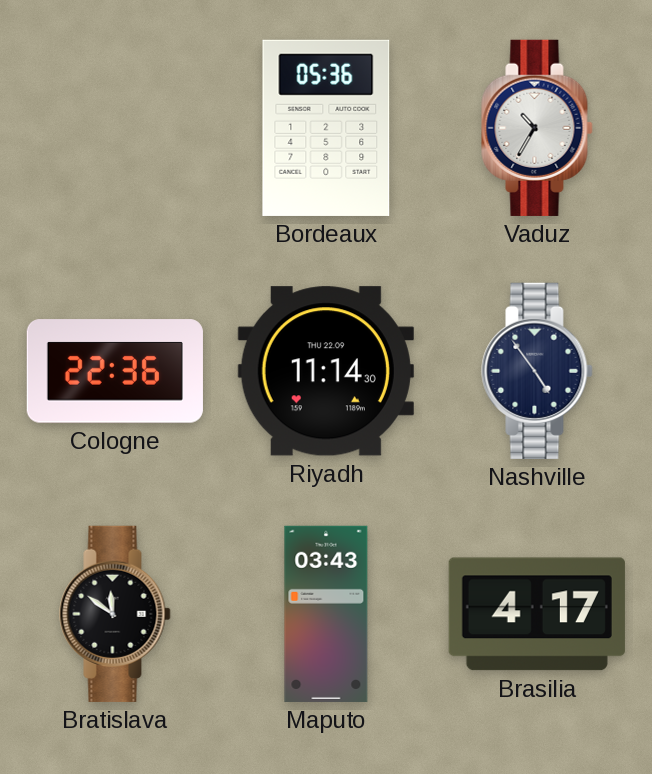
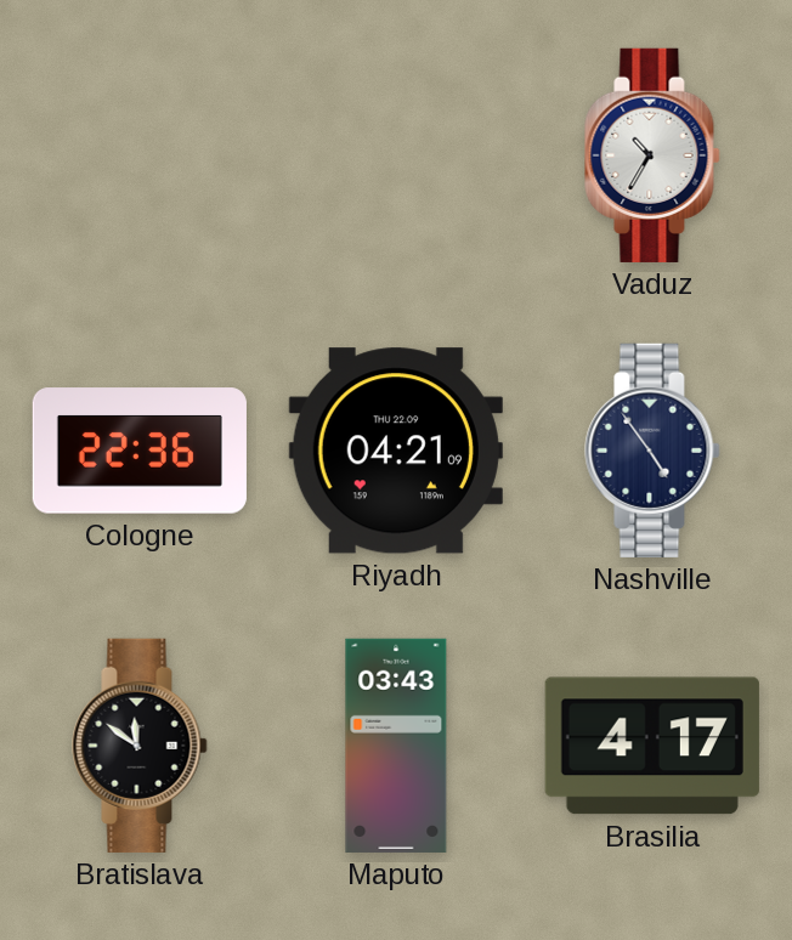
Bordeaux: 05:36 -> none (326, 128)
Riyadh: 11:14 -> 04:21 (396, 451)
